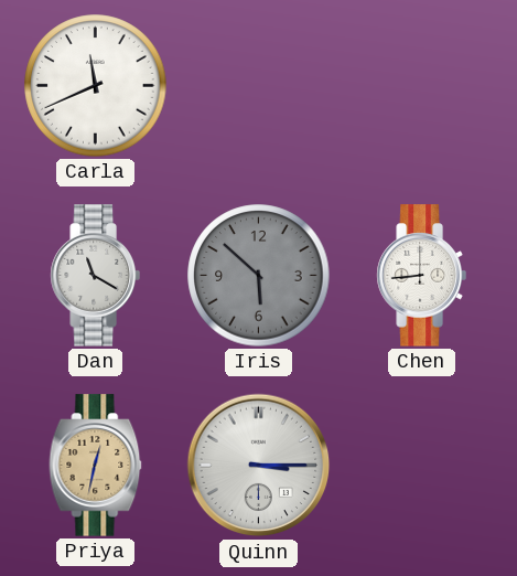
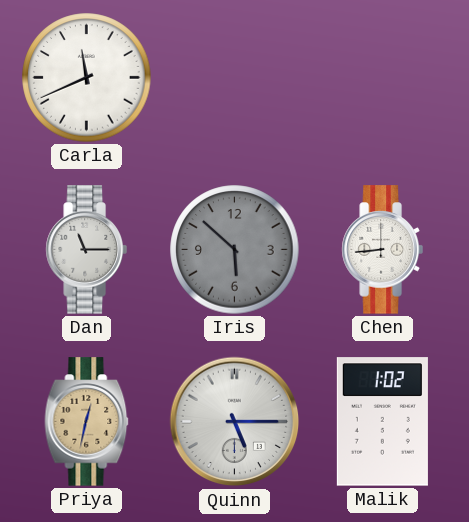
Dan: 11:20 -> 11:15 (86, 250)
Quinn: 3:15 -> 5:15 (235, 422)
Malik: none -> 1:02 (382, 422)
